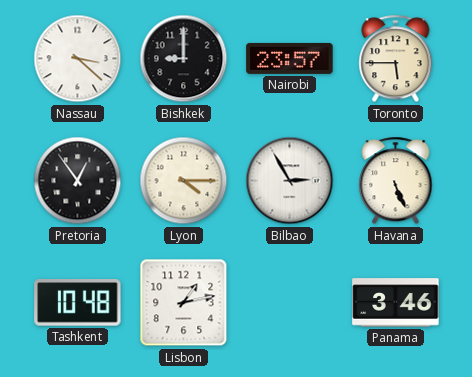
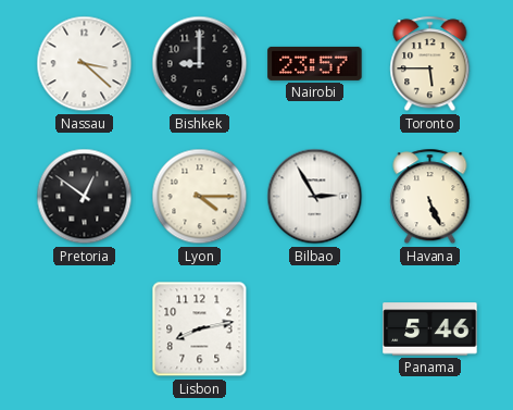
Pretoria: 12:54 -> 12:51 (85, 197)
Tashkent: 10:48 -> none (78, 303)
Lisbon: 1:13 -> 8:13 (200, 330)
Panama: 3:46 -> 5:46 (430, 330)
